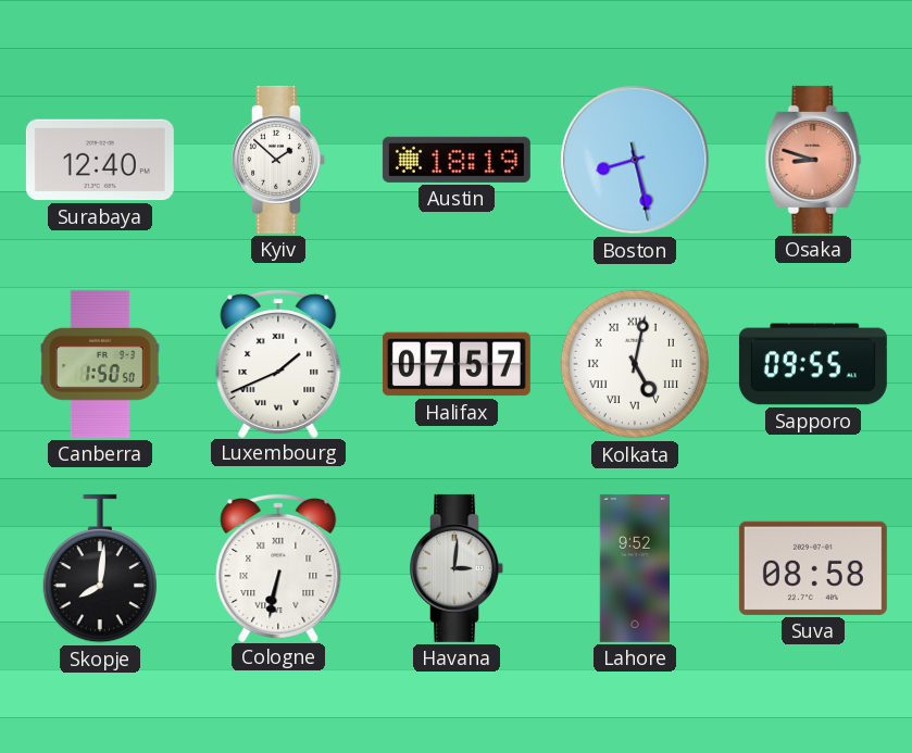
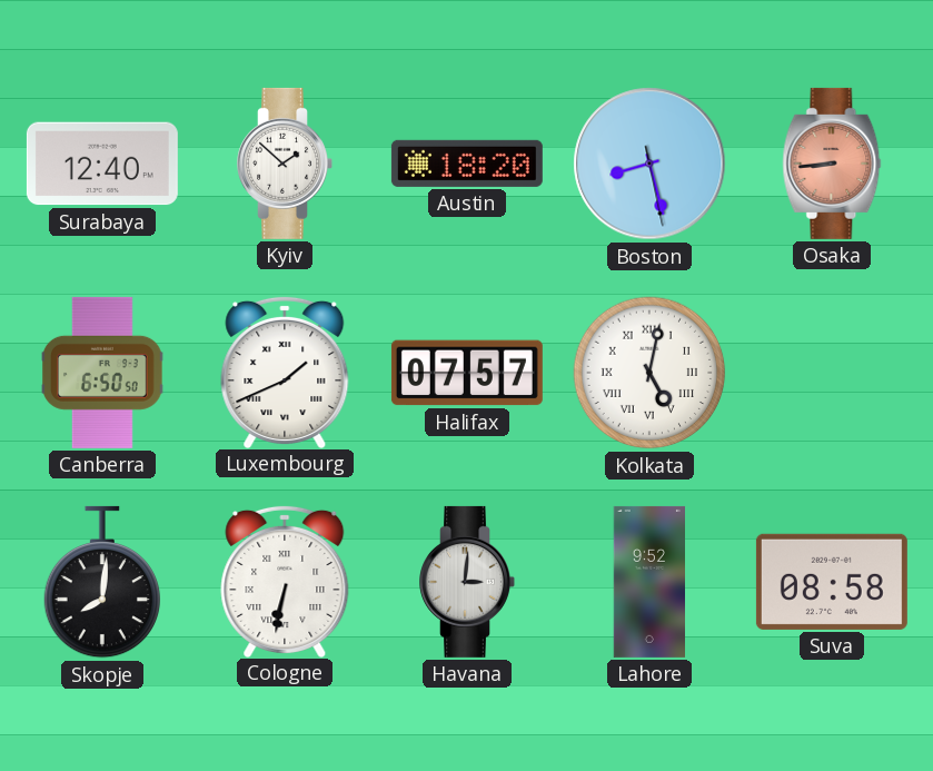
Austin: 18:19 -> 18:20 (467, 164)
Osaka: 8:48 -> 8:44 (832, 164)
Canberra: 1:50 -> 6:50 (102, 373)
Sapporo: 09:55 -> none (813, 364)
